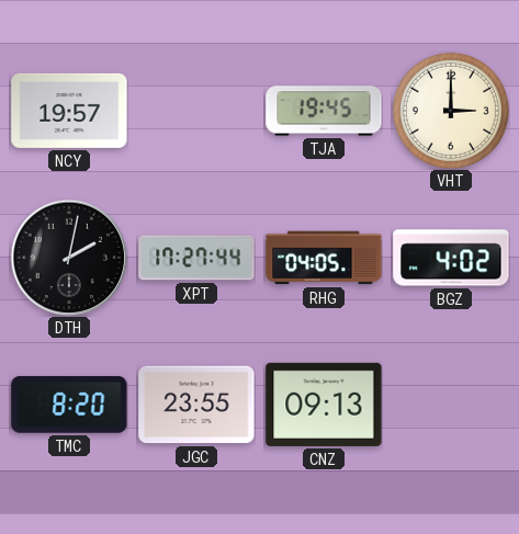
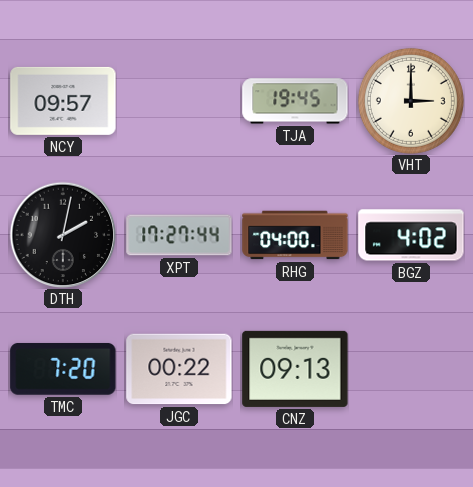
NCY: 19:57 -> 09:57 (63, 101)
RHG: 04:05 -> 04:00 (295, 235)
TMC: 8:20 -> 7:20 (63, 369)
JGC: 23:55 -> 00:22 (179, 369)
